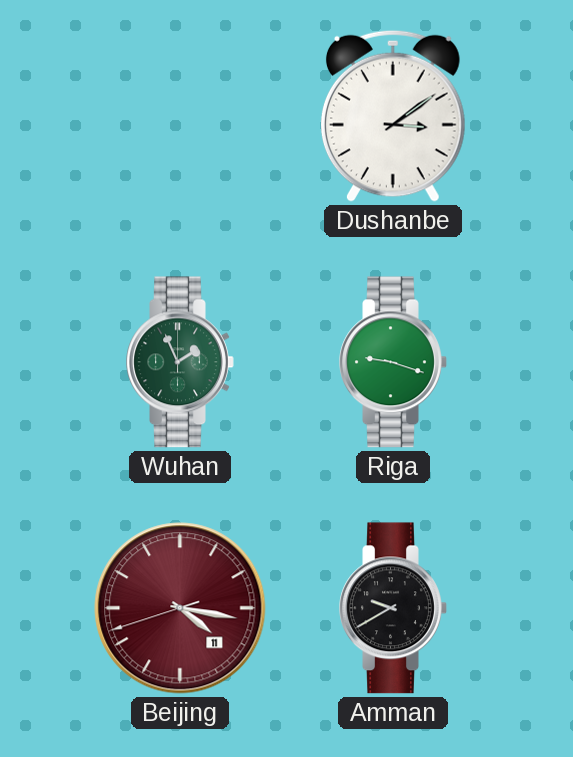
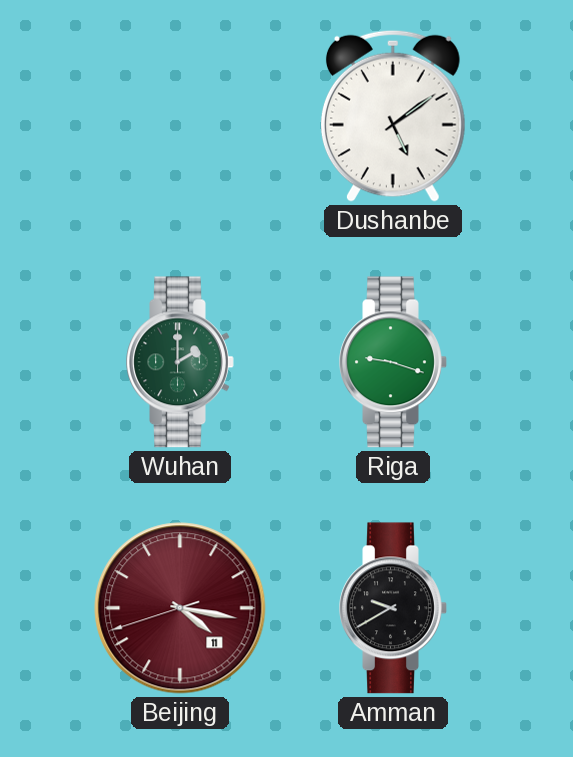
Dushanbe: 3:09 -> 5:09 (393, 116)
Wuhan: 1:56 -> 2:00 (180, 362)
